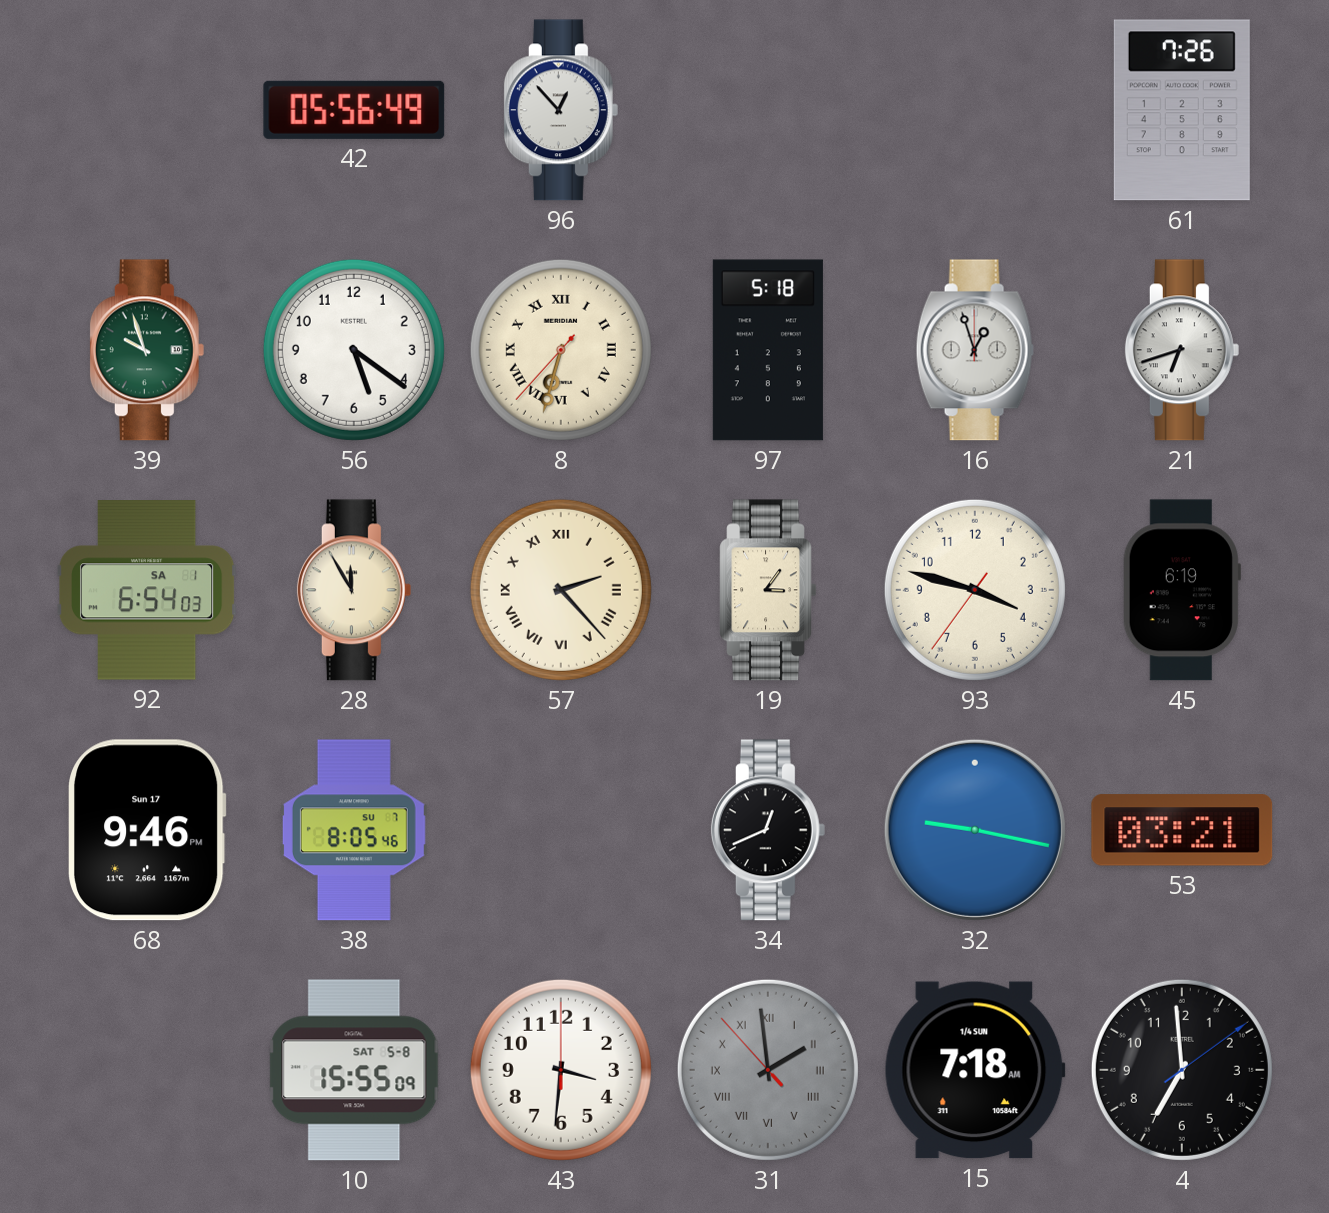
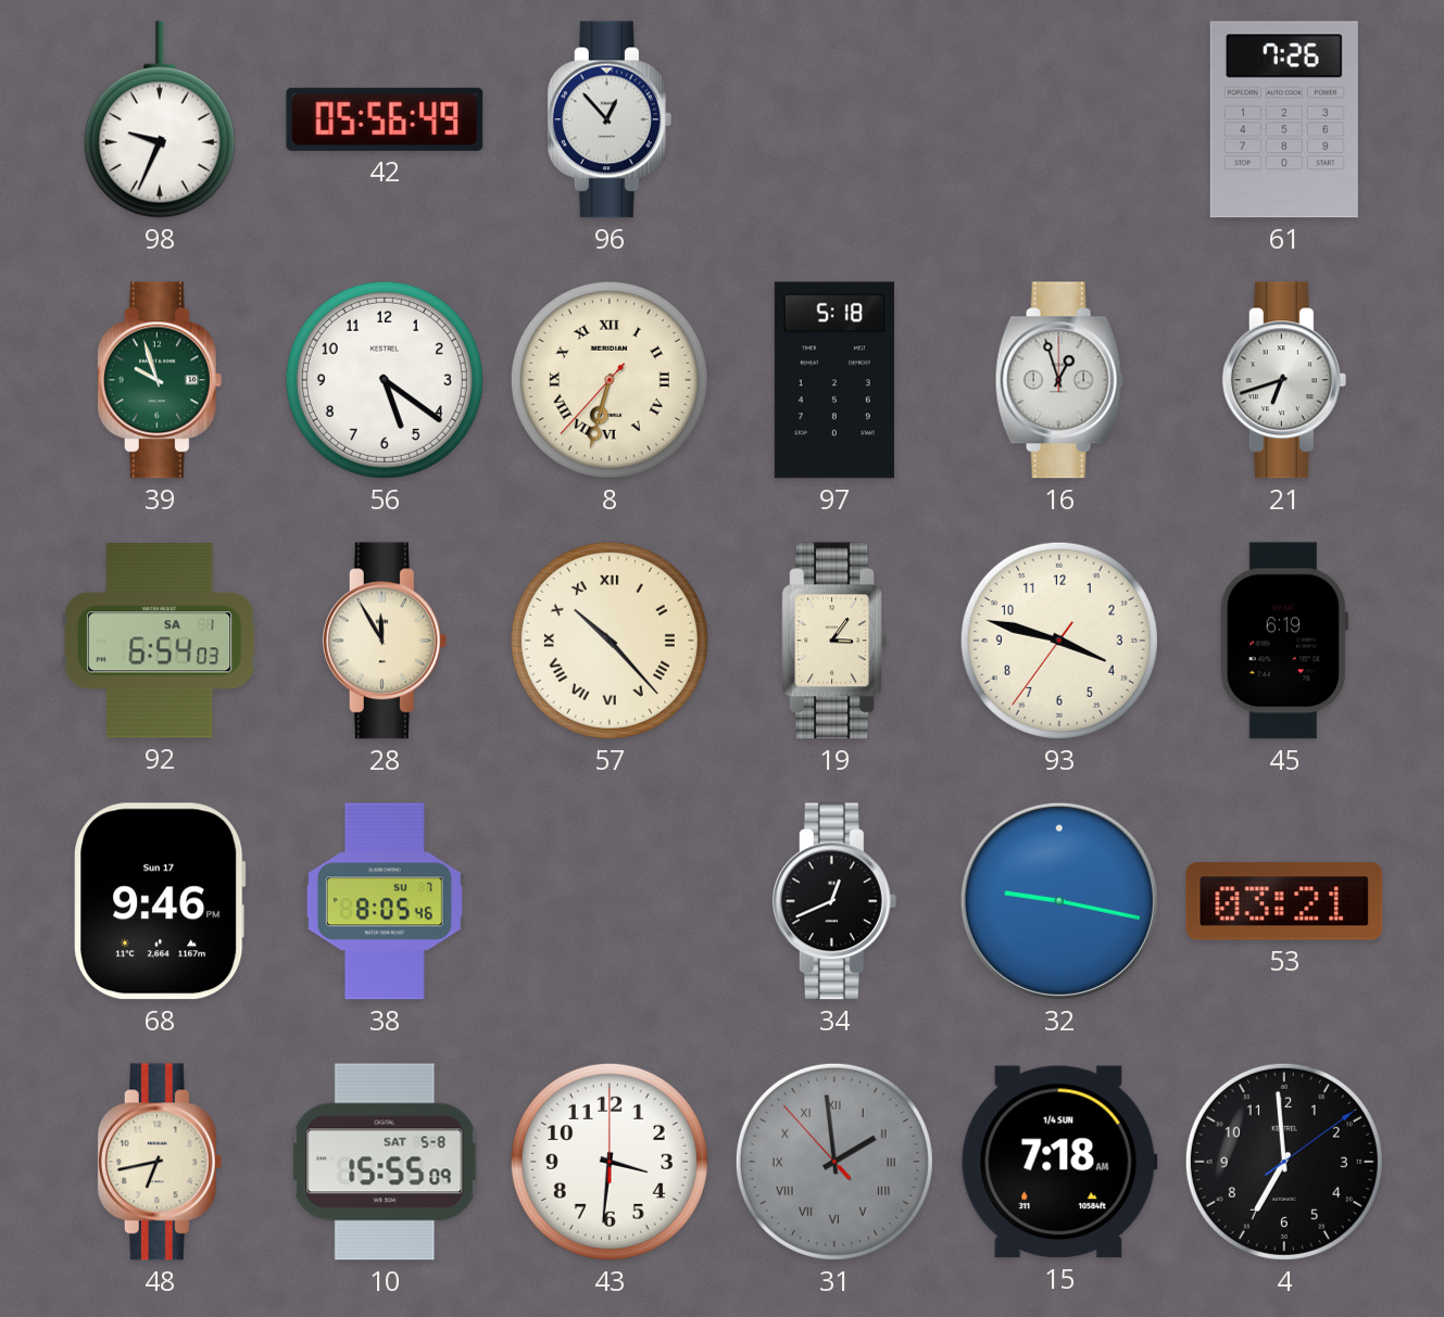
98: none -> 9:34 (160, 119)
57: 2:23 -> 10:23 (610, 641)
48: none -> 6:43 (160, 1162)
